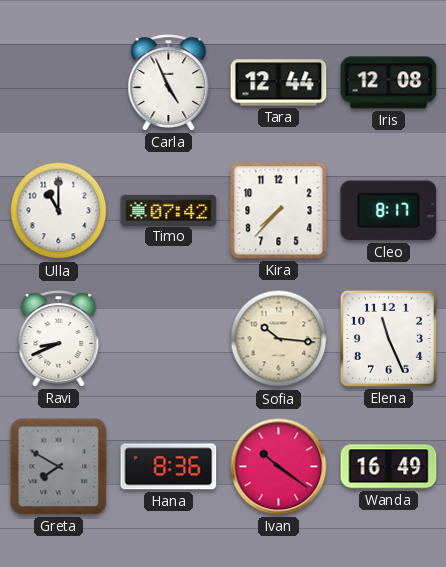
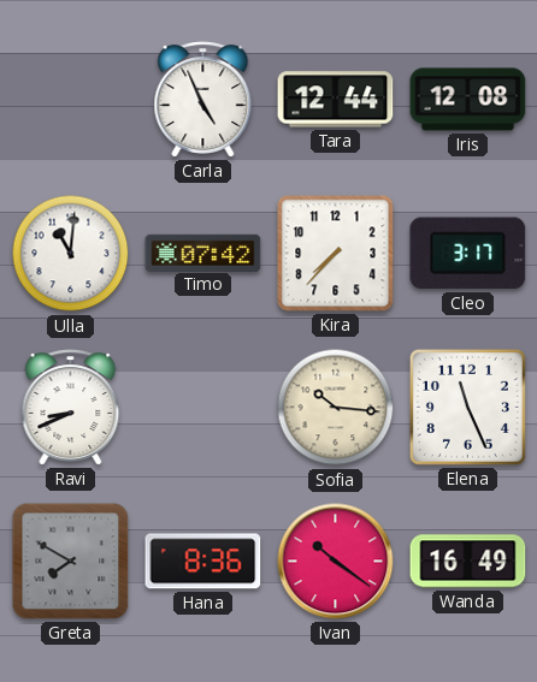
Ulla: 11:00 -> 11:01 (71, 254)
Cleo: 8:17 -> 3:17 (468, 254)
